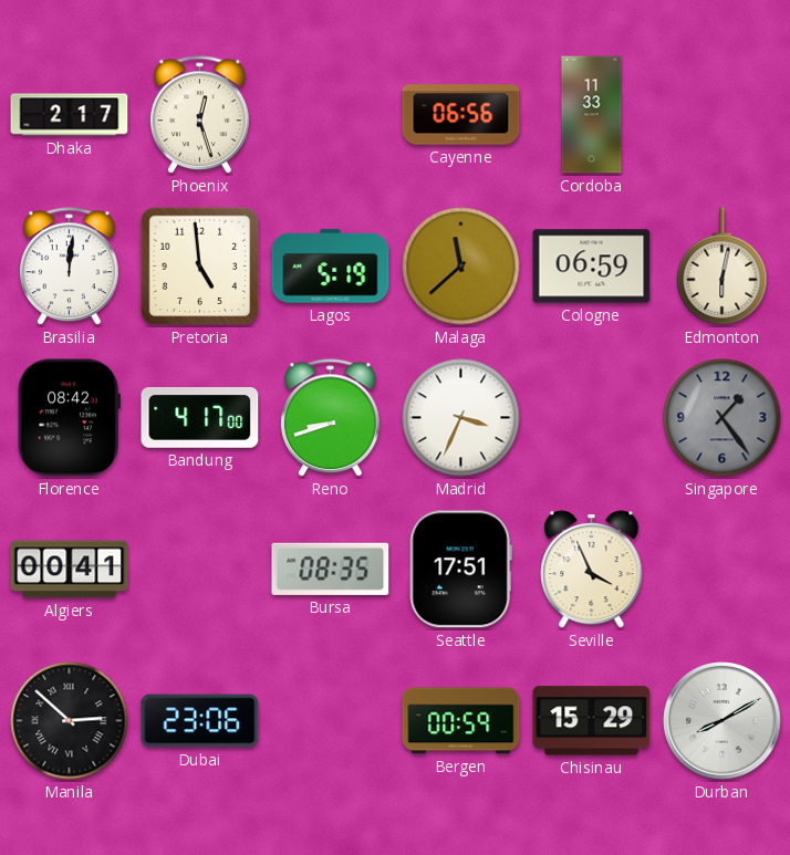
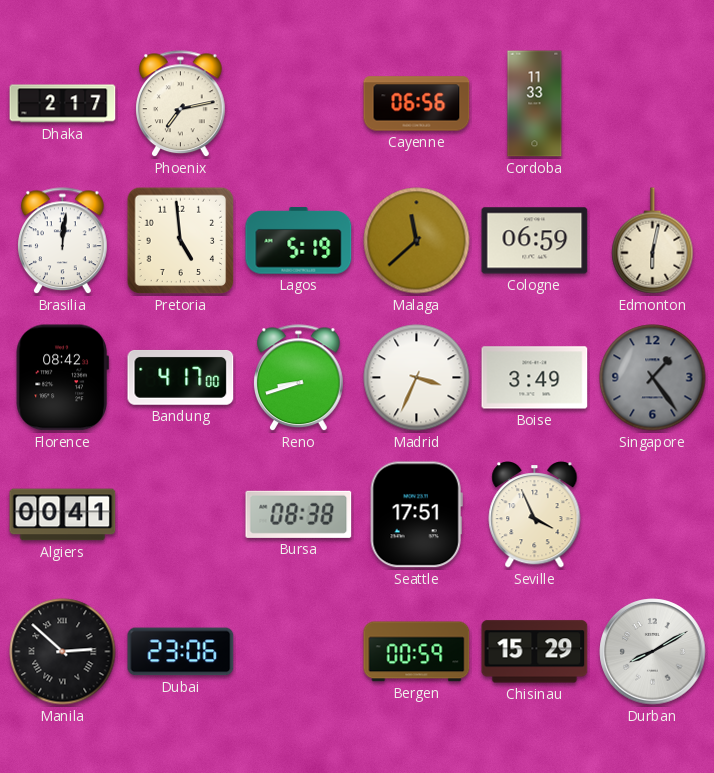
Phoenix: 12:27 -> 7:13 (181, 104)
Boise: none -> 3:49 (535, 378)
Bursa: 08:35 -> 08:38 (299, 514)
